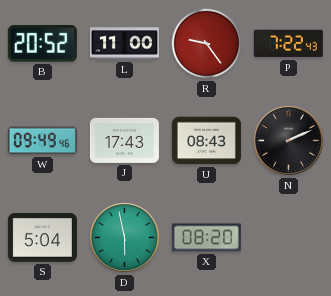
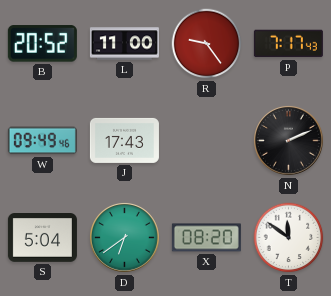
P: 7:22 -> 7:17 (288, 44)
U: 08:43 -> none (206, 141)
D: 5:58 -> 6:39 (124, 237)
T: none -> 11:51 (289, 238)
